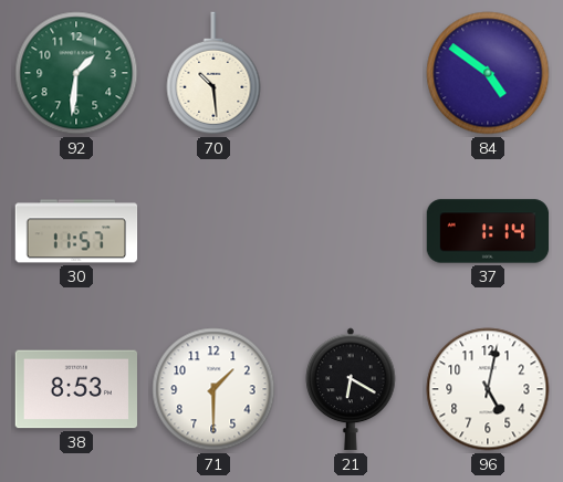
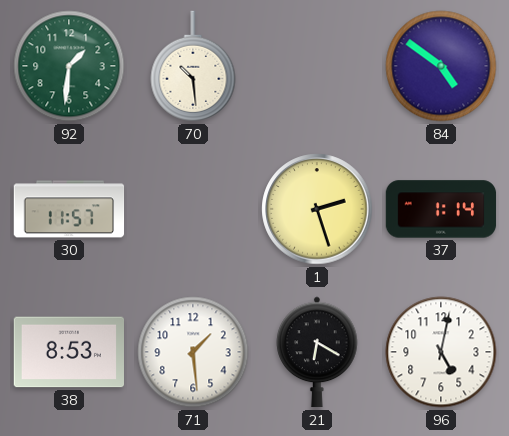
1: none -> 2:27 (317, 209)
71: 1:30 -> 1:29 (193, 352)
